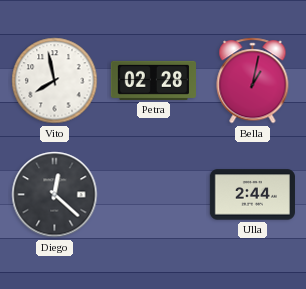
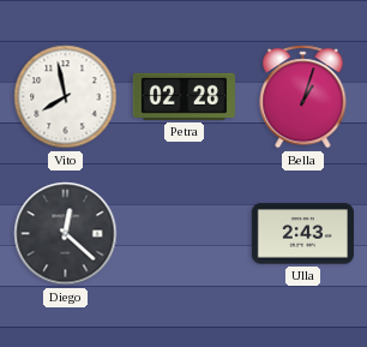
Bella: 1:02 -> 1:03 (303, 97)
Ulla: 2:44 -> 2:43 (302, 234)
